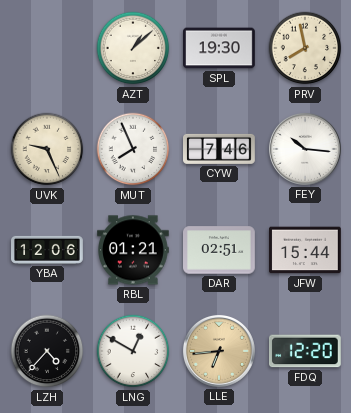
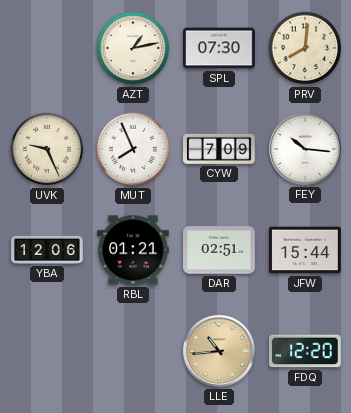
AZT: 1:08 -> 1:13 (133, 48)
SPL: 19:30 -> 07:30 (220, 48)
PRV: 7:58 -> 8:01 (305, 48)
CYW: 7:46 -> 7:09 (220, 149)
LZH: 4:37 -> none (47, 351)
LNG: 12:50 -> none (133, 351)
LLE: 6:44 -> 10:44 (219, 351)
